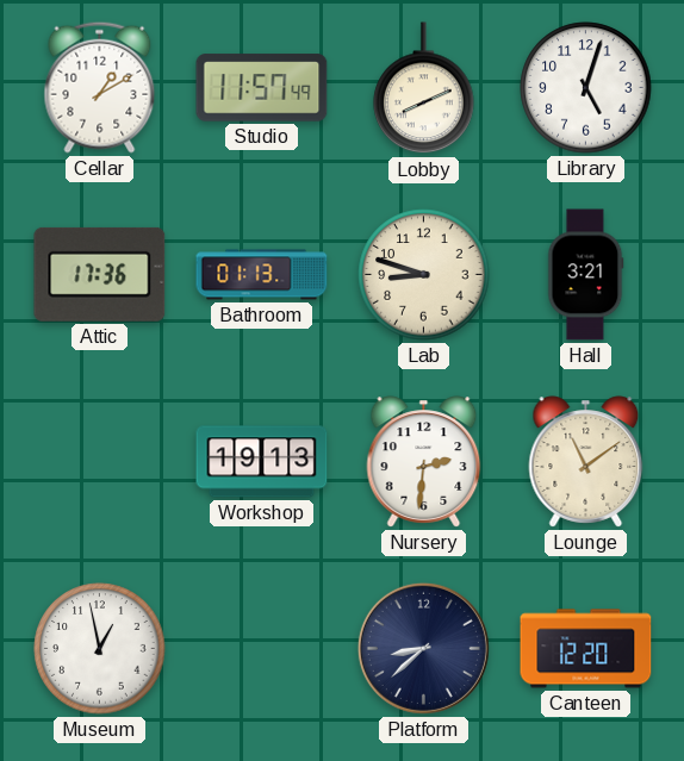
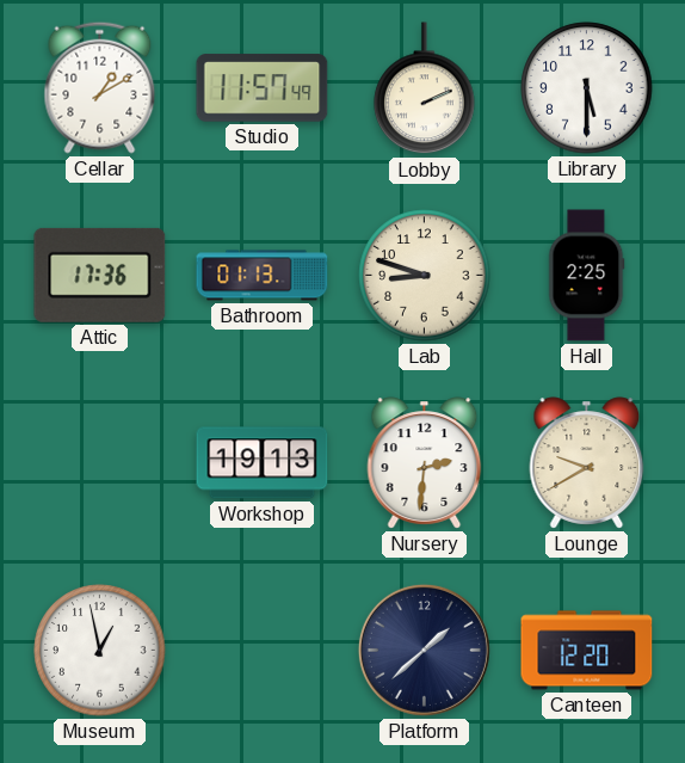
Lobby: 8:11 -> 2:11 (425, 88)
Library: 5:03 -> 5:30 (587, 88)
Hall: 3:21 -> 2:25 (587, 276)
Lounge: 11:09 -> 9:40 (587, 463)
Platform: 8:38 -> 1:38 (424, 650)
